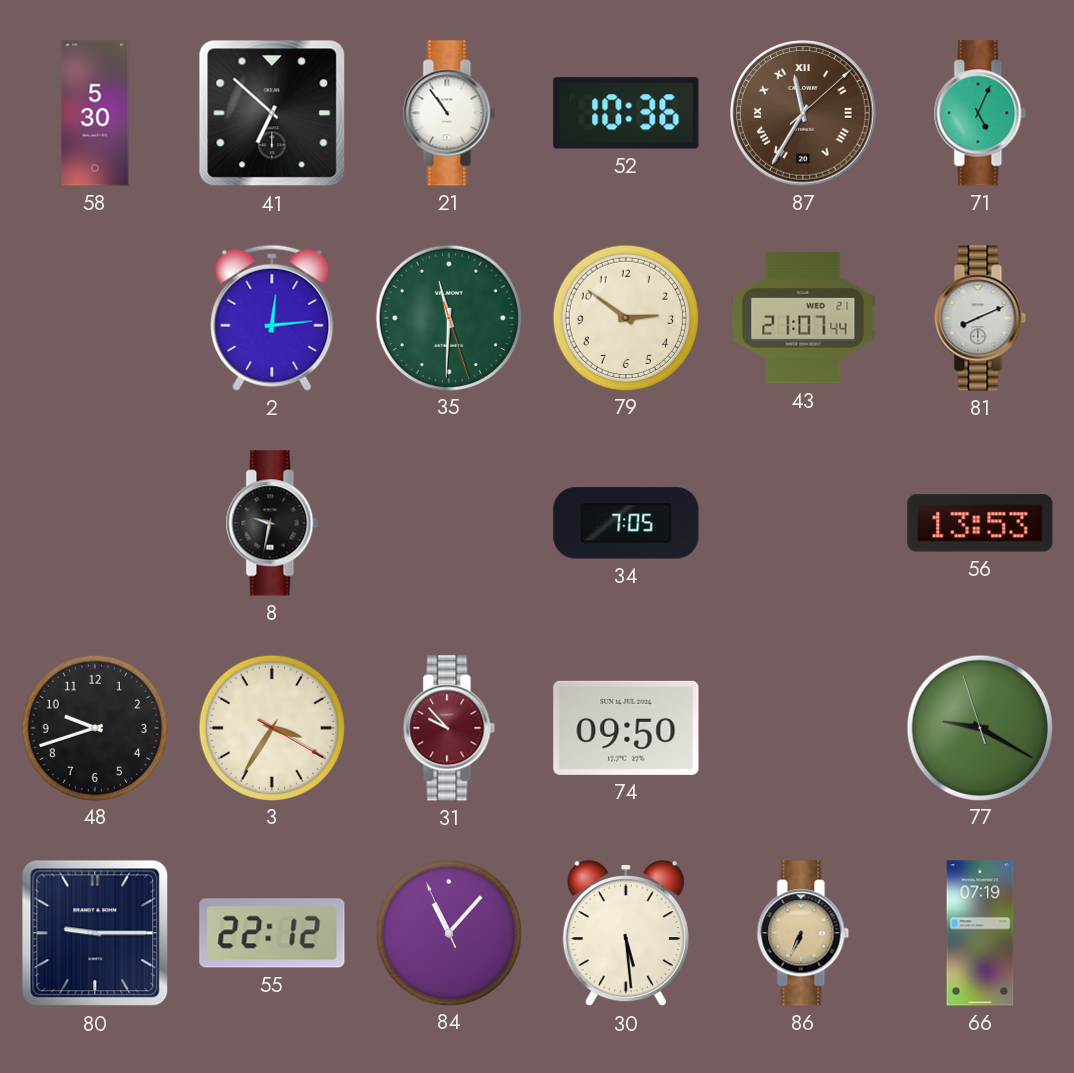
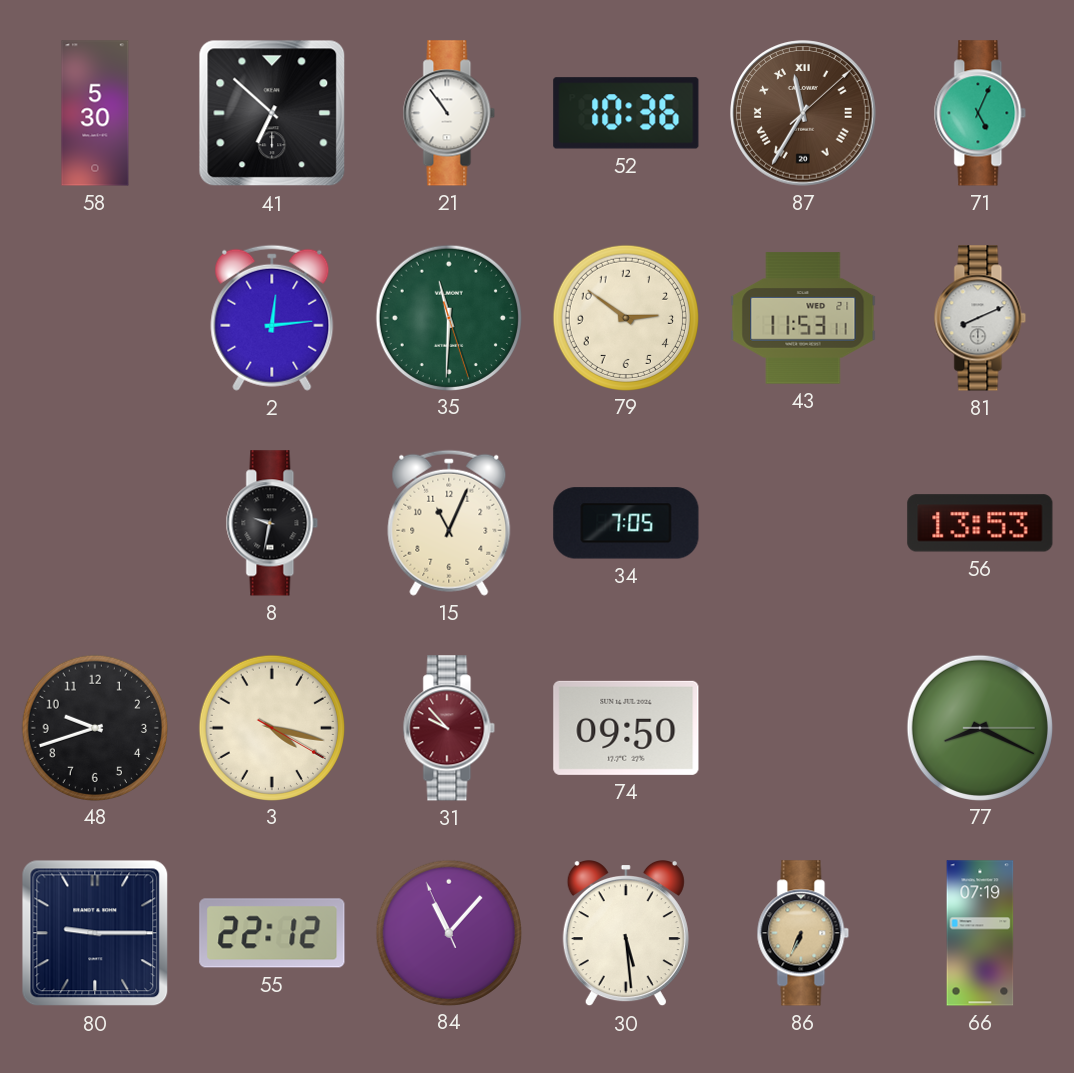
43: 21:07 -> 11:53 (803, 318)
15: none -> 11:04 (449, 523)
3: 3:35 -> 4:17 (271, 727)
77: 9:19 -> 8:19 (979, 727)
